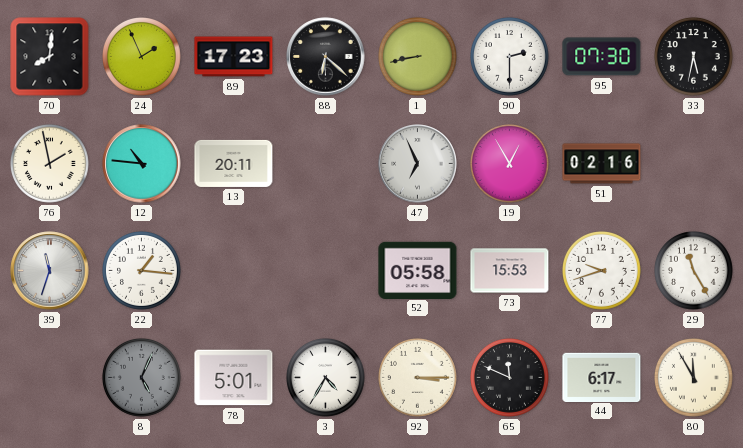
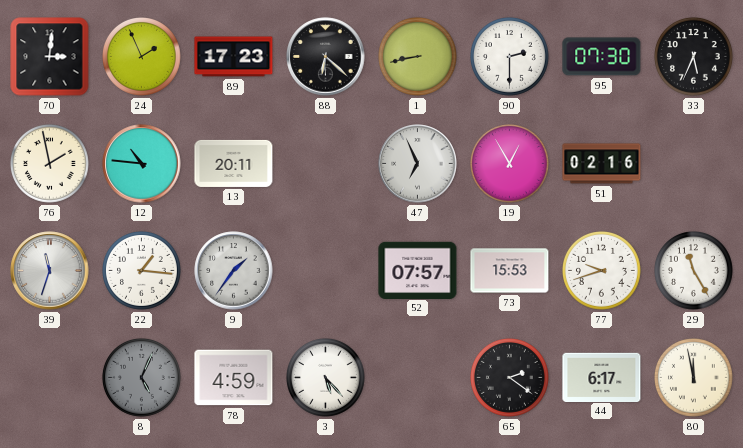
70: 8:01 -> 3:01 (50, 57)
33: 5:32 -> 5:34 (694, 57)
9: none -> 1:36 (234, 271)
52: 05:58 -> 07:57 (418, 270)
78: 5:01 -> 4:59 (234, 378)
3: 4:35 -> 5:23 (326, 378)
92: 3:15 -> none (418, 378)
65: 11:49 -> 2:21 (510, 378)
80: 11:55 -> 11:58 (694, 378)
